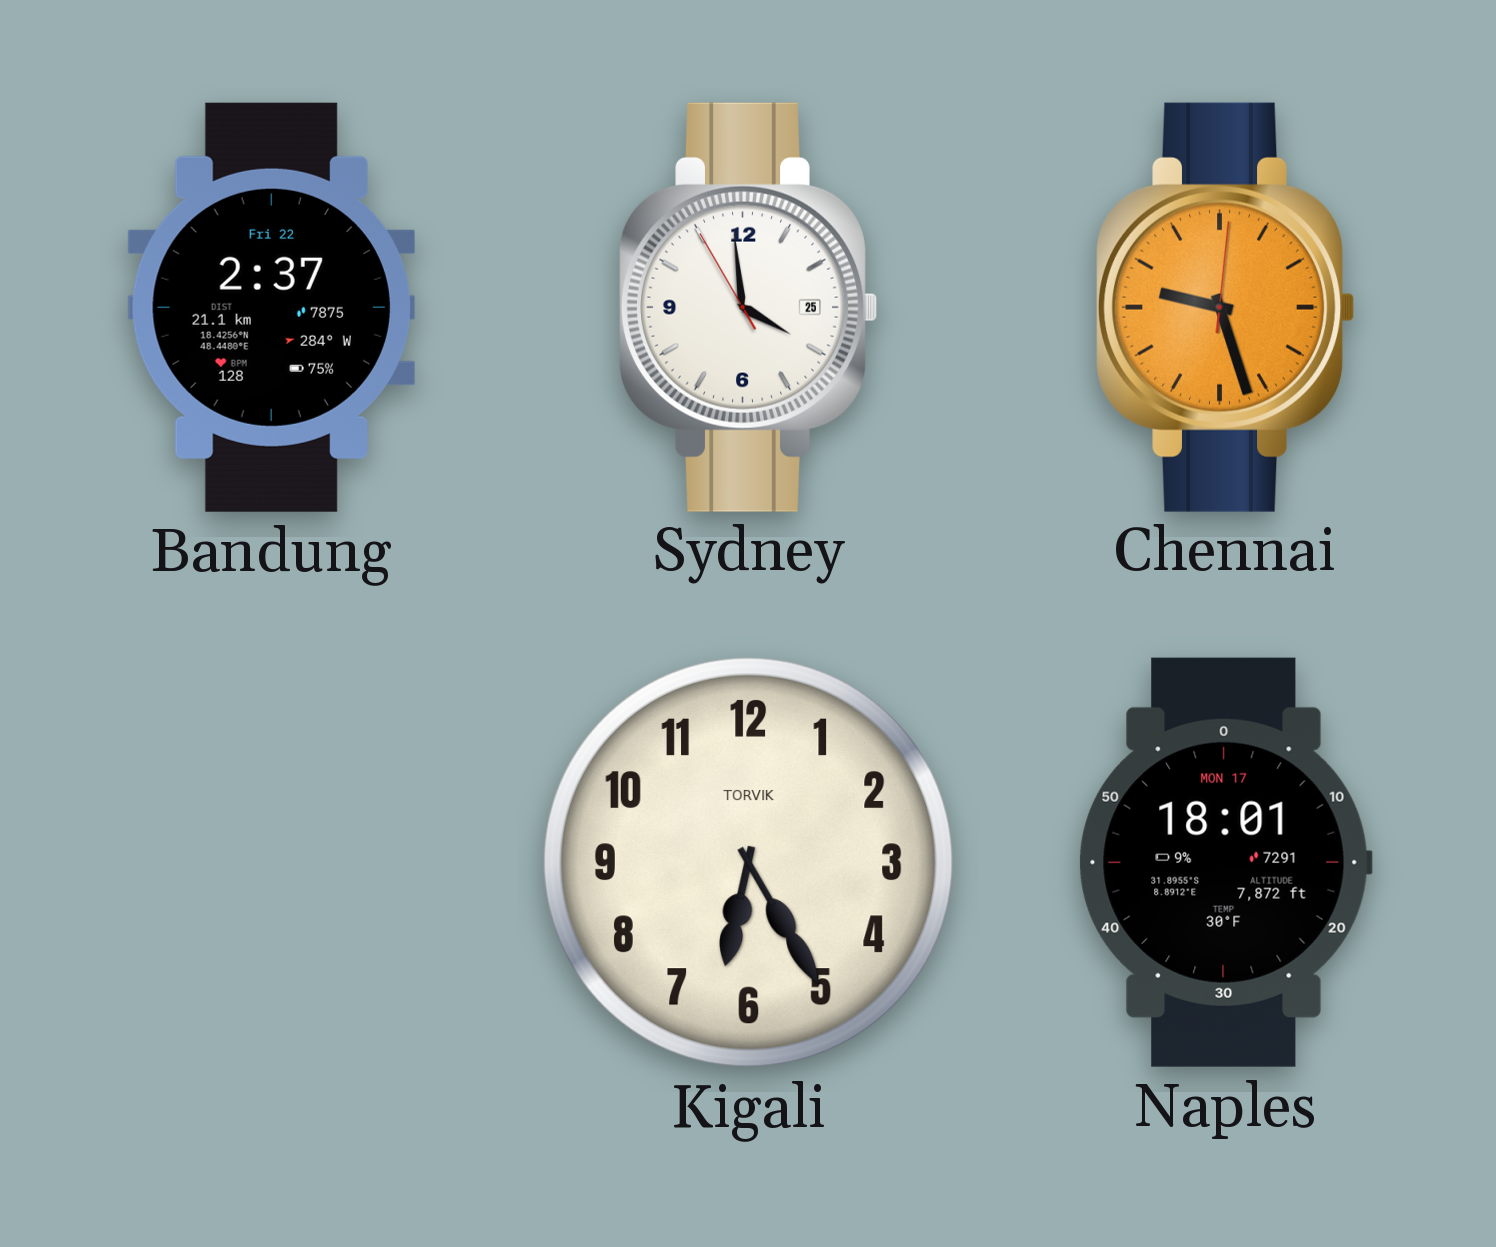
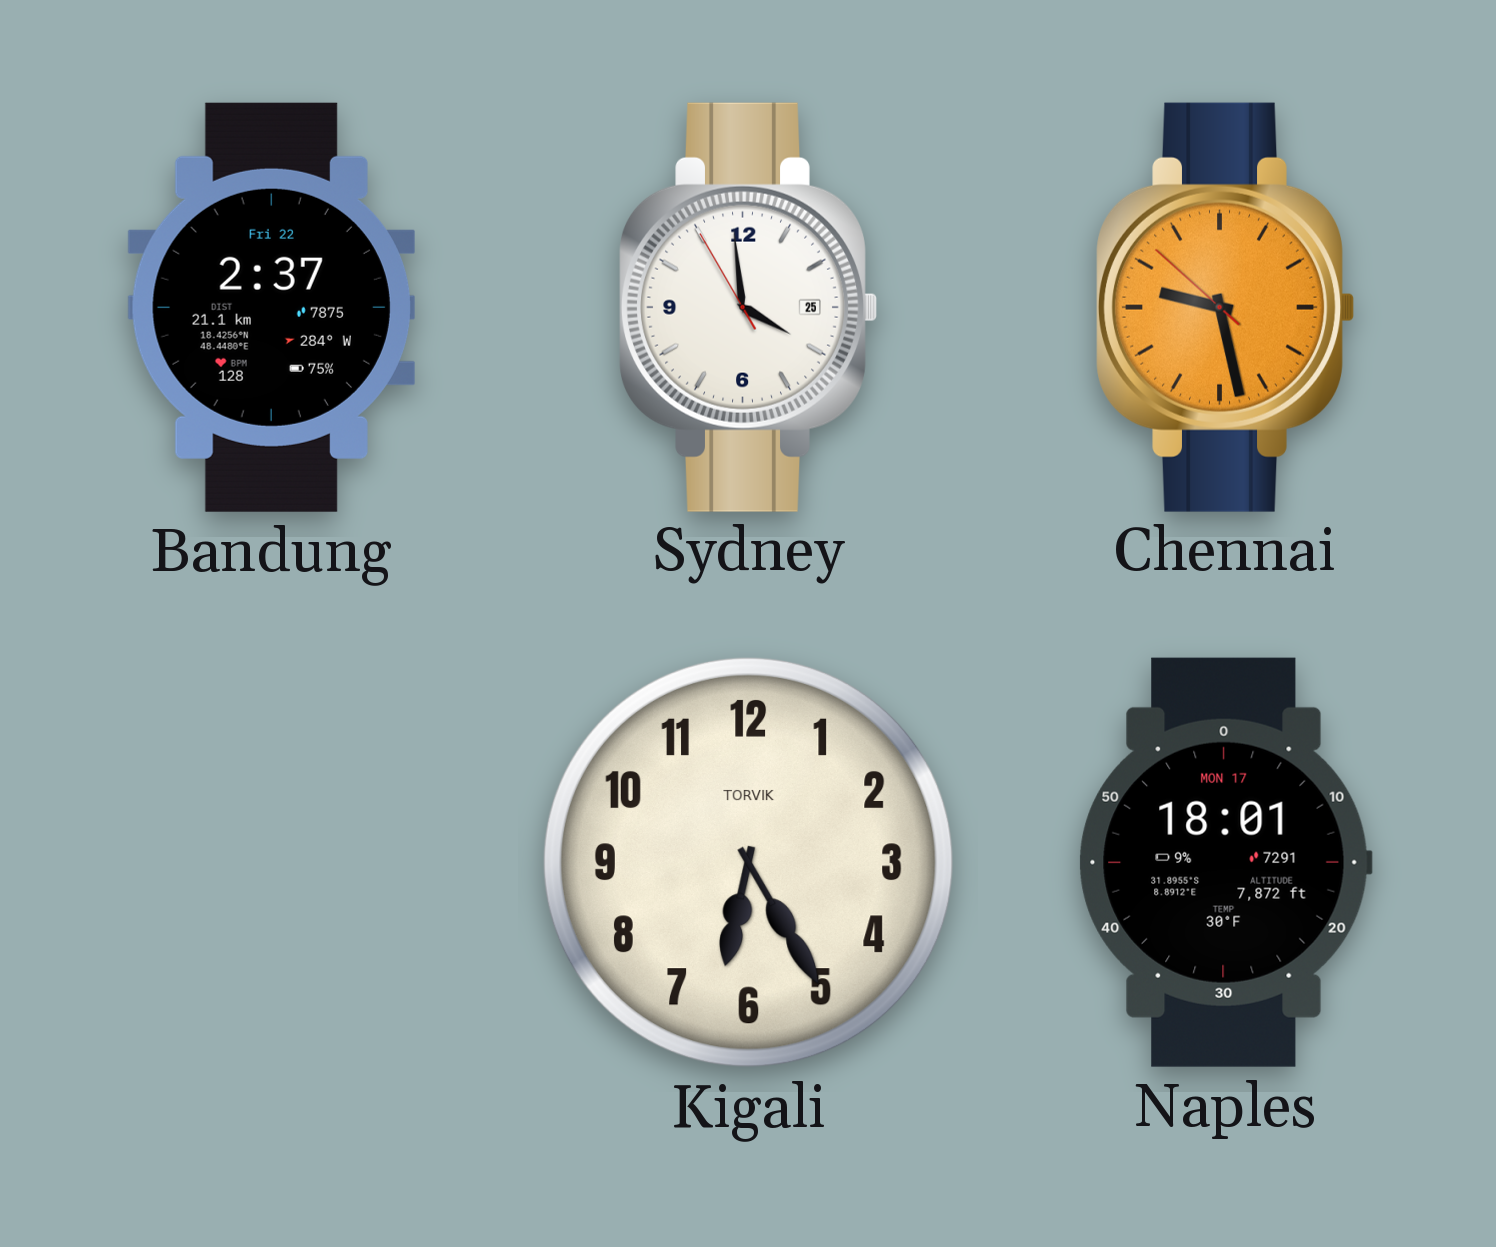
Chennai: 9:27:01 -> 9:27:52 (1225, 307)
